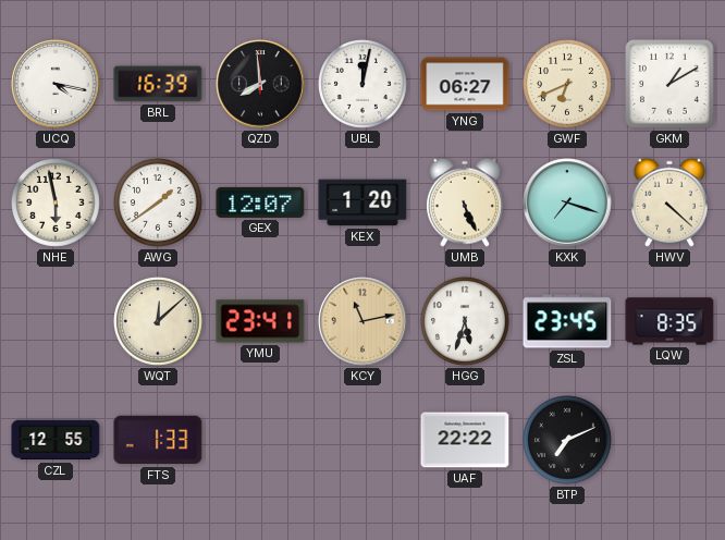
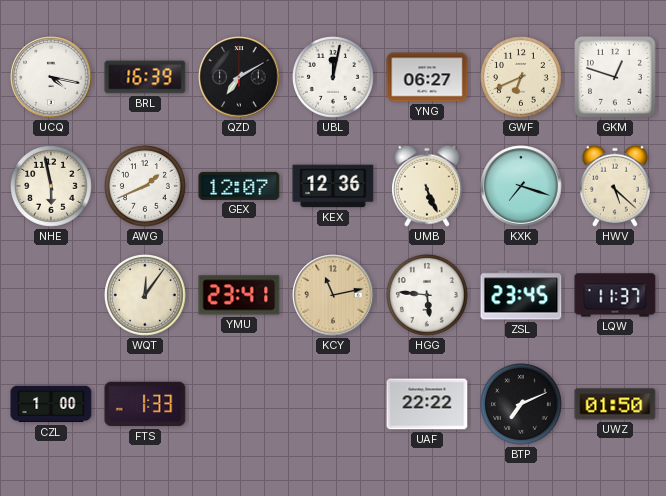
QZD: 7:59 -> 7:10 (239, 77)
GKM: 1:10 -> 12:48 (616, 78)
AWG: 1:39 -> 1:41 (146, 187)
KEX: 1:20 -> 12:36 (333, 186)
HWV: 4:22 -> 5:22 (615, 186)
WQT: 12:08 -> 12:06 (146, 296)
HGG: 5:33 -> 5:46 (428, 296)
LQW: 8:35 -> 11:37 (615, 295)
CZL: 12:55 -> 1:00 (51, 404)
UWZ: none -> 01:50 (615, 404)
